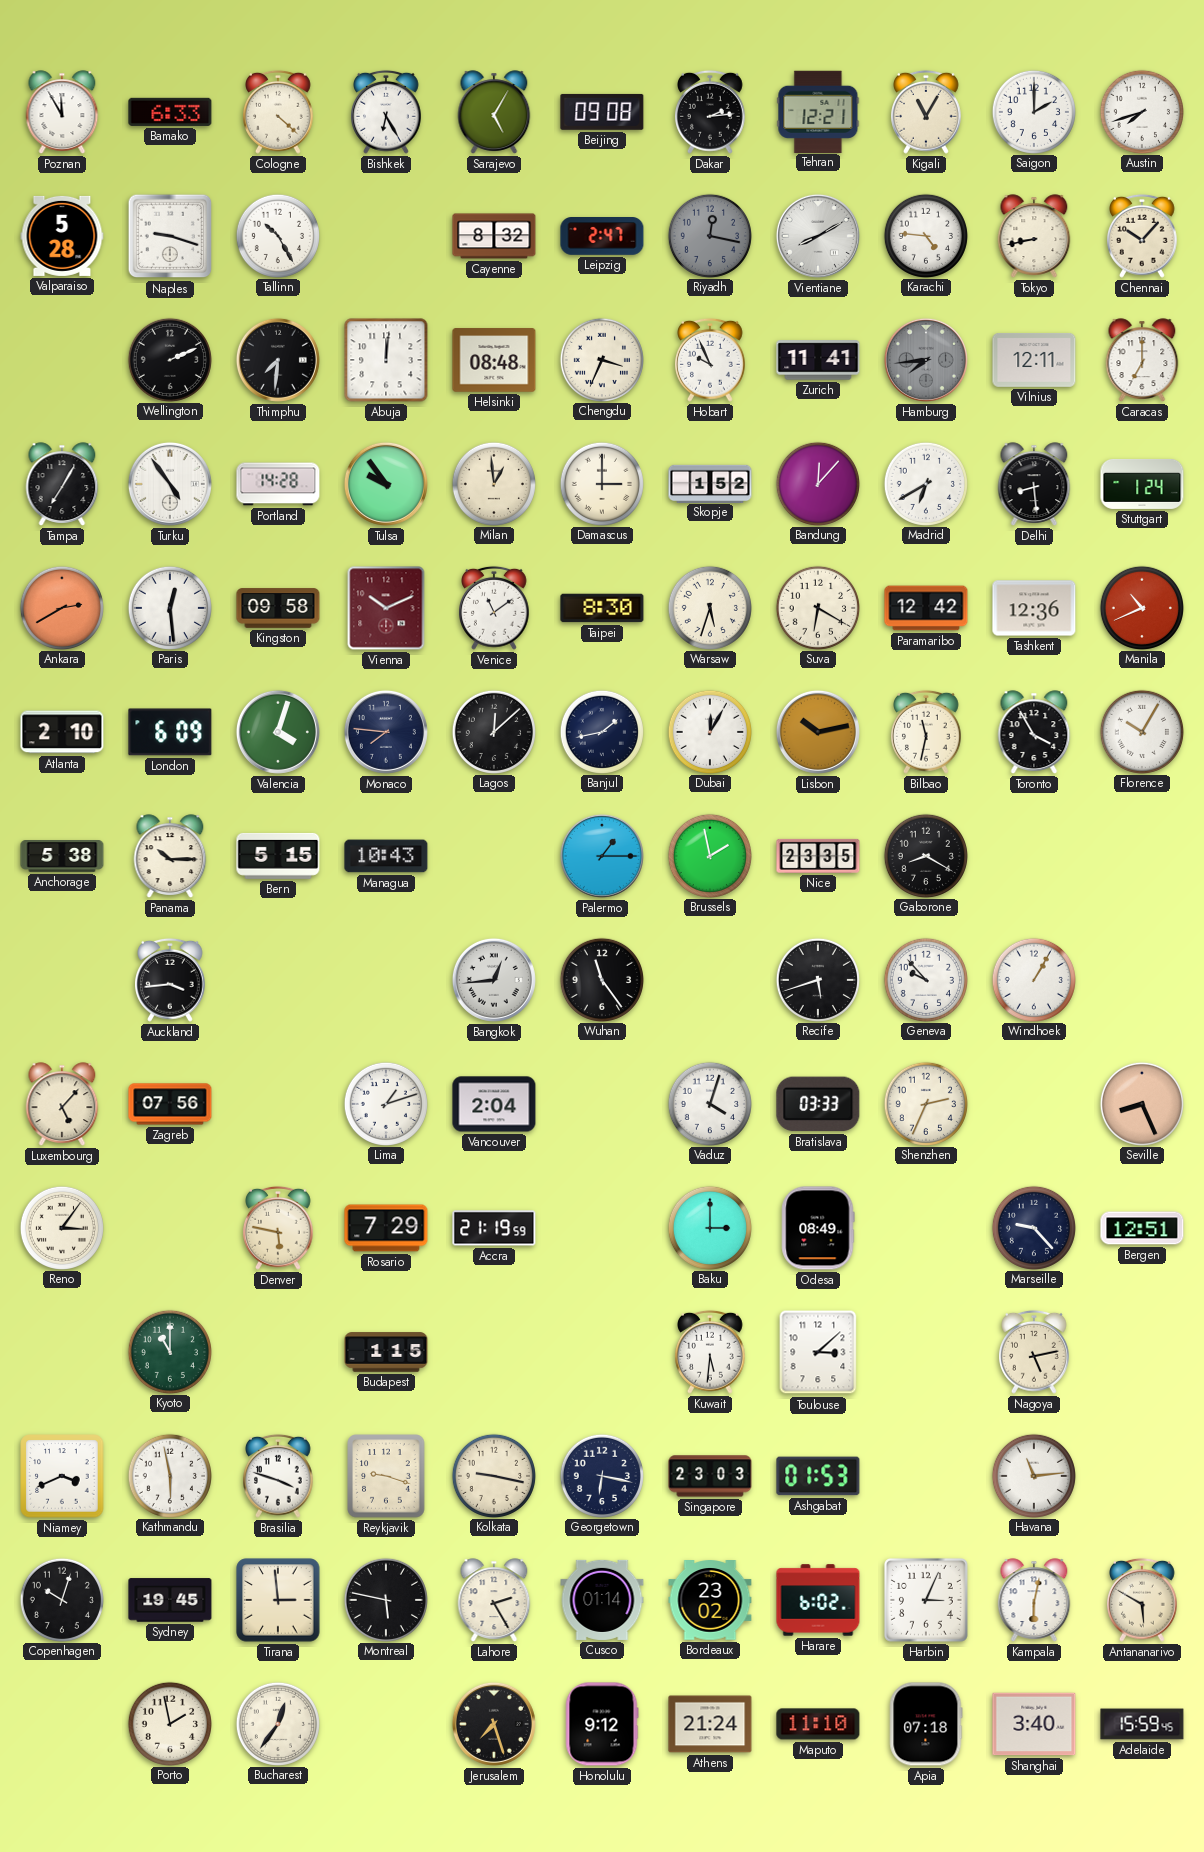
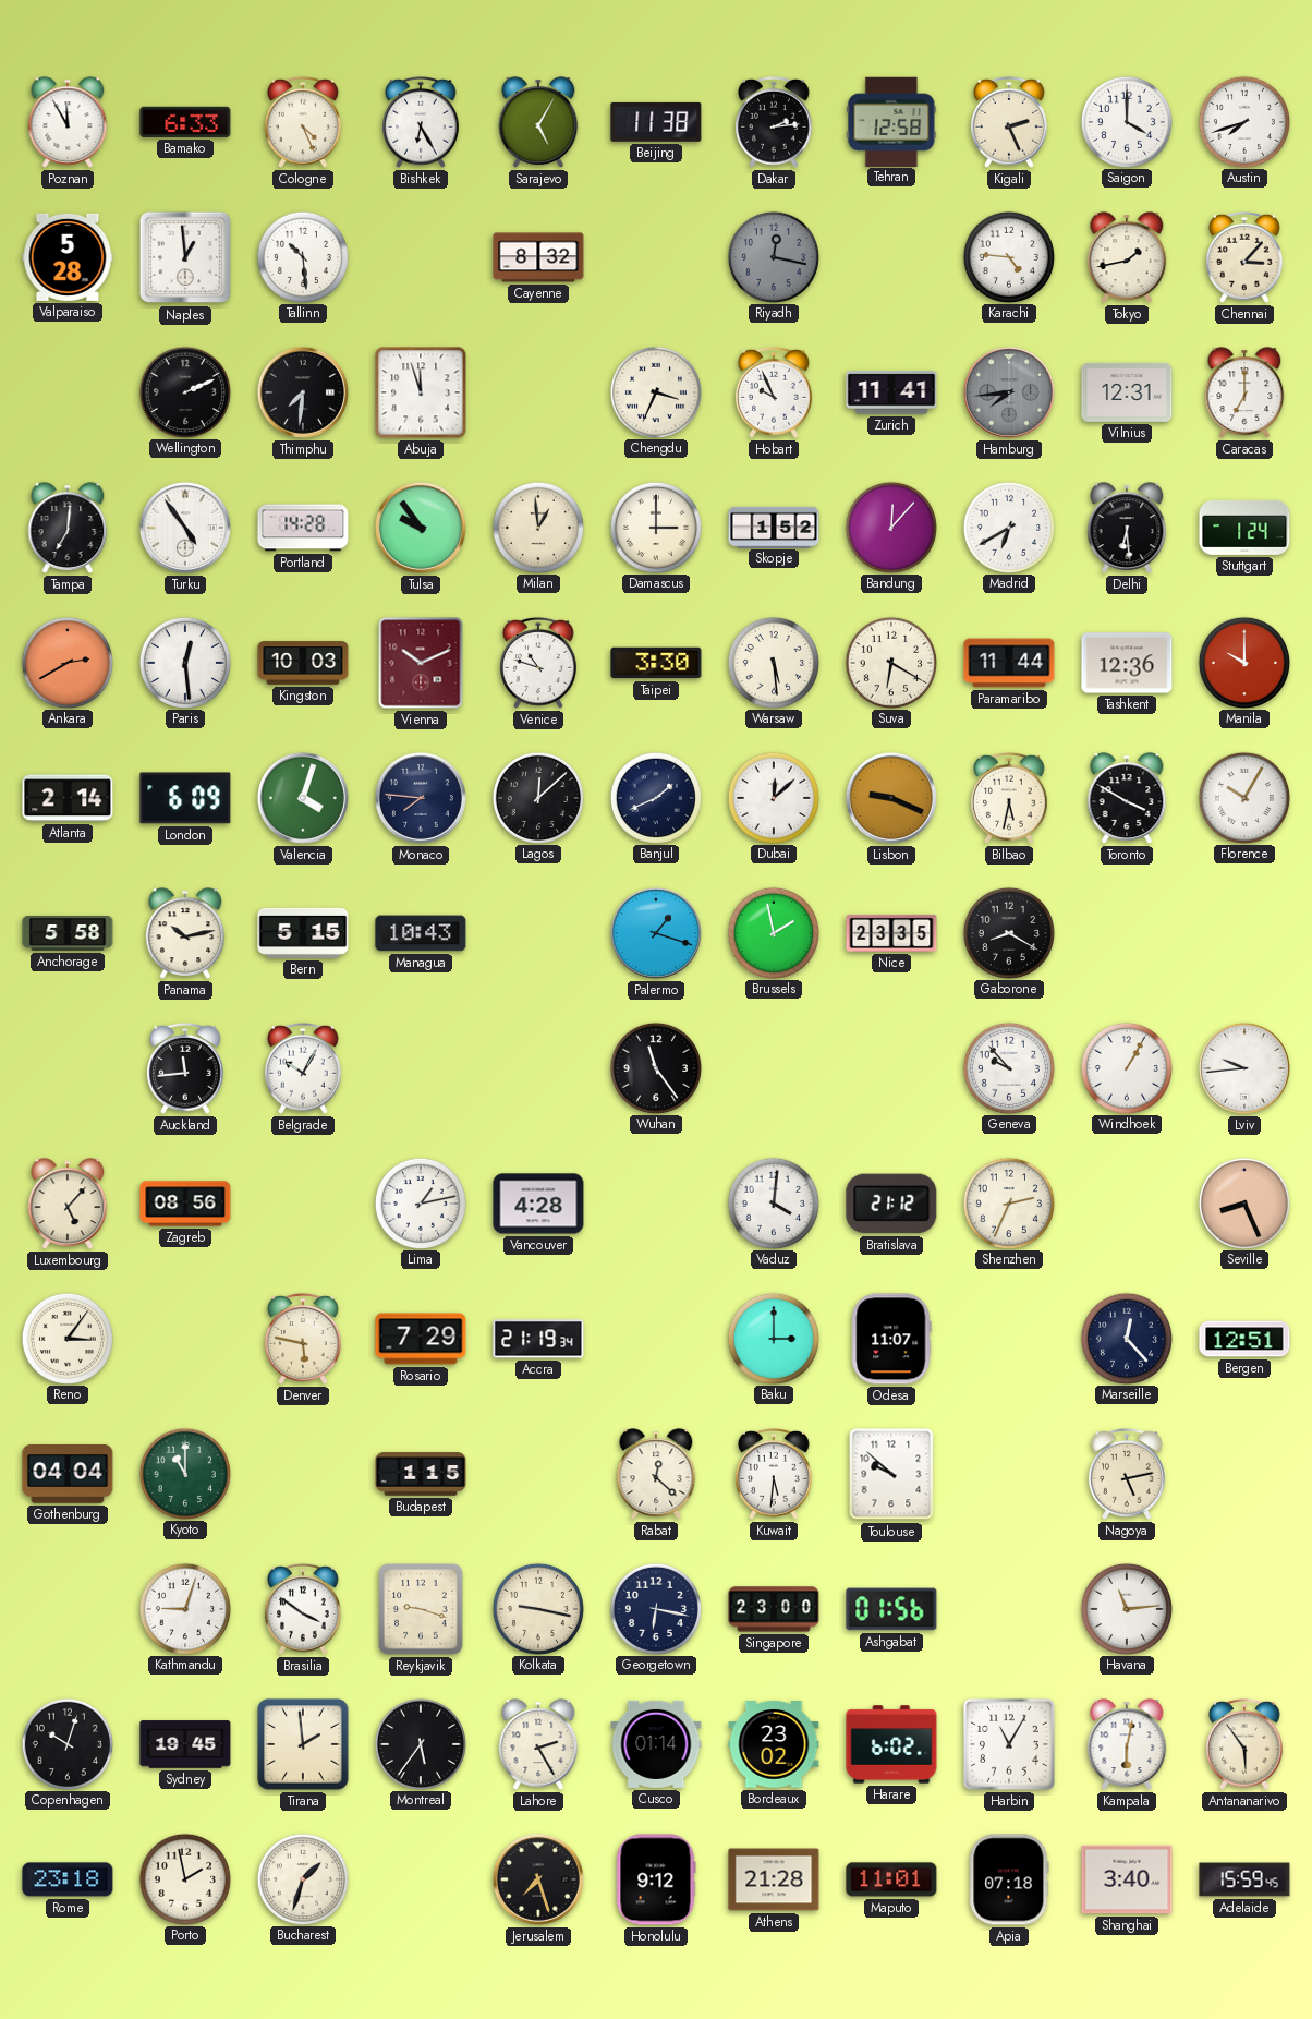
Cologne: 4:22 -> 4:26 (304, 122)
Beijing: 09:08 -> 11:38 (656, 122)
Tehran: 12:21 -> 12:58 (891, 121)
Kigali: 11:05 -> 2:26 (1010, 122)
Saigon: 2:00 -> 4:00 (1126, 121)
Naples: 9:18 -> 12:59 (185, 257)
Tallinn: 10:25 -> 10:29 (302, 256)
Leipzig: 2:47 -> none (602, 237)
Vientiane: 8:10 -> none (818, 236)
Tokyo: 8:43 -> 1:43 (1127, 257)
Chennai: 10:07 -> 3:07 (1246, 257)
Abuja: 12:01 -> 11:57 (421, 392)
Helsinki: 08:48 -> none (494, 360)
Vilnius: 12:11 -> 12:31 (1127, 392)
Tampa: 7:05 -> 7:01 (68, 528)
Delhi: 8:29 -> 6:29 (1127, 528)
Kingston: 09:58 -> 10:03 (303, 663)
Venice: 11:09 -> 10:48 (539, 663)
Taipei: 8:30 -> 3:30 (656, 663)
Warsaw: 5:33 -> 5:29 (773, 662)
Paramaribo: 12:42 -> 11:44 (1009, 663)
Manila: 10:41 -> 10:00 (1243, 662)
Atlanta: 2:10 -> 2:14 (68, 798)
Banjul: 1:43 -> 1:41 (655, 797)
Dubai: 12:05 -> 12:08 (773, 797)
Lisbon: 10:13 -> 9:19 (891, 798)
Bilbao: 11:32 -> 5:32 (1010, 798)
Toronto: 3:55 -> 3:50 (1127, 798)
Anchorage: 5:38 -> 5:58 (68, 934)
Panama: 10:15 -> 10:13 (185, 933)
Palermo: 1:15 -> 1:18 (656, 933)
Auckland: 3:44 -> 11:44 (186, 1068)
Belgrade: none -> 10:05 (304, 1068)
Bangkok: 12:44 -> none (494, 980)
Recife: 5:42 -> none (817, 979)
Lviv: none -> 9:44 (1244, 1068)
Zagreb: 07:56 -> 08:56 (185, 1204)
Lima: 1:12 -> 1:13 (420, 1202)
Vancouver: 2:04 -> 4:28 (538, 1204)
Vaduz: 4:03 -> 4:01 (773, 1202)
Bratislava: 03:33 -> 21:12 (891, 1204)
Accra: 21:19:59 -> 21:19:34 (538, 1339)
Odesa: 08:49 -> 11:07 (891, 1339)
Marseille: 9:23 -> 12:23 (1126, 1338)
Gothenburg: none -> 04:04 (68, 1474)
Rabat: none -> 12:22 (656, 1474)
Toulouse: 3:08 -> 9:52 (891, 1474)
Niamey: 3:41 -> none (62, 1476)
Kathmandu: 5:58 -> 9:03 (184, 1608)
Brasilia: 3:48 -> 3:51 (304, 1609)
Singapore: 23:03 -> 23:00 (774, 1609)
Ashgabat: 01:53 -> 01:56 (891, 1609)
Tirana: 2:59 -> 1:59 (303, 1744)
Montreal: 5:47 -> 5:36 (420, 1743)
Harbin: 3:04 -> 11:05 (1009, 1744)
Antananarivo: 5:50 -> 5:54 (1246, 1744)
Rome: none -> 23:18 (68, 1879)
Bucharest: 12:36 -> 1:33 (302, 1878)
Athens: 21:24 -> 21:28 (774, 1879)
Maputo: 11:10 -> 11:01 (891, 1879)
